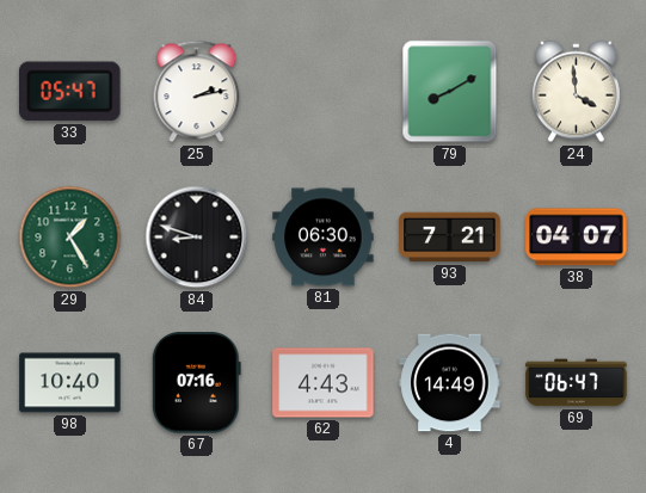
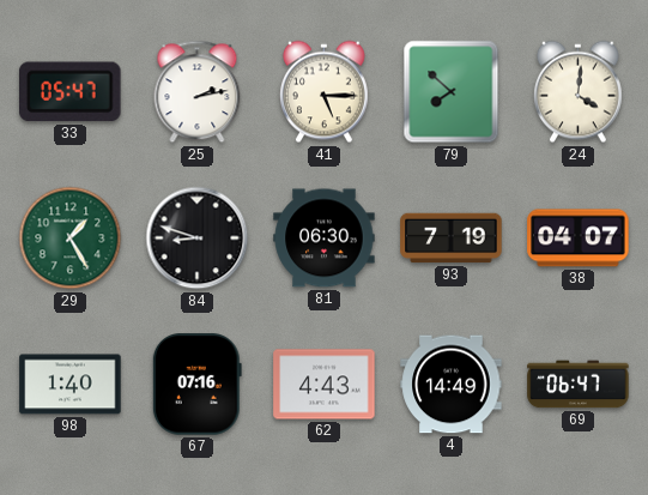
41: none -> 5:15 (325, 92)
79: 8:10 -> 7:52 (452, 92)
24: 3:59 -> 4:01 (579, 92)
93: 7:21 -> 7:19 (452, 239)
98: 10:40 -> 1:40 (71, 385)
